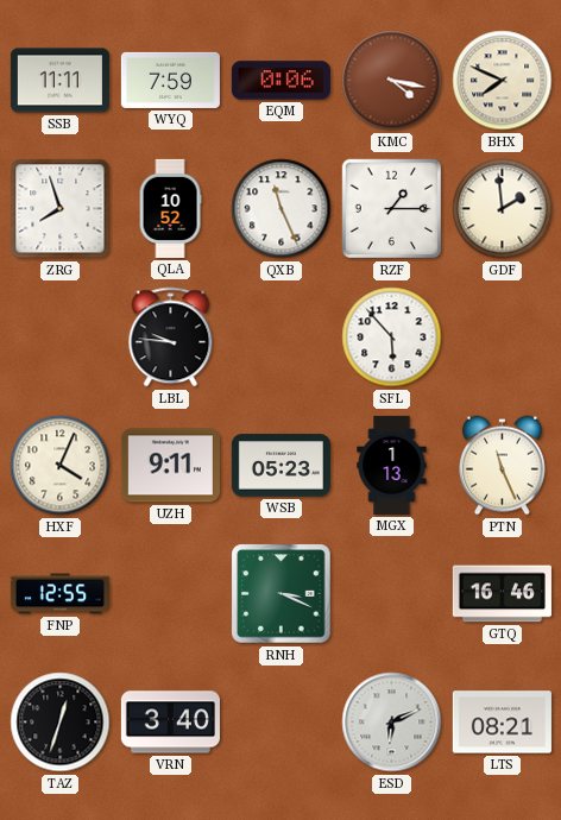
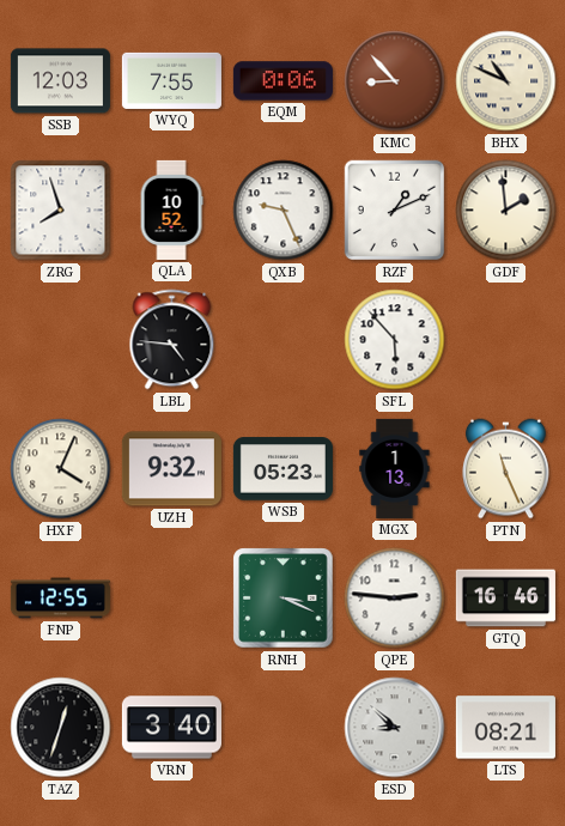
SSB: 11:11 -> 12:03 (60, 81)
WYQ: 7:59 -> 7:55 (171, 80)
KMC: 4:17 -> 8:53 (395, 81)
BHX: 7:49 -> 10:49 (506, 81)
QXB: 11:26 -> 9:26 (284, 211)
RZF: 1:15 -> 1:11 (395, 211)
LBL: 9:46 -> 4:46 (172, 340)
UZH: 9:11 -> 9:32 (171, 469)
QPE: none -> 2:46 (395, 599)
ESD: 6:11 -> 8:52 (395, 728)
